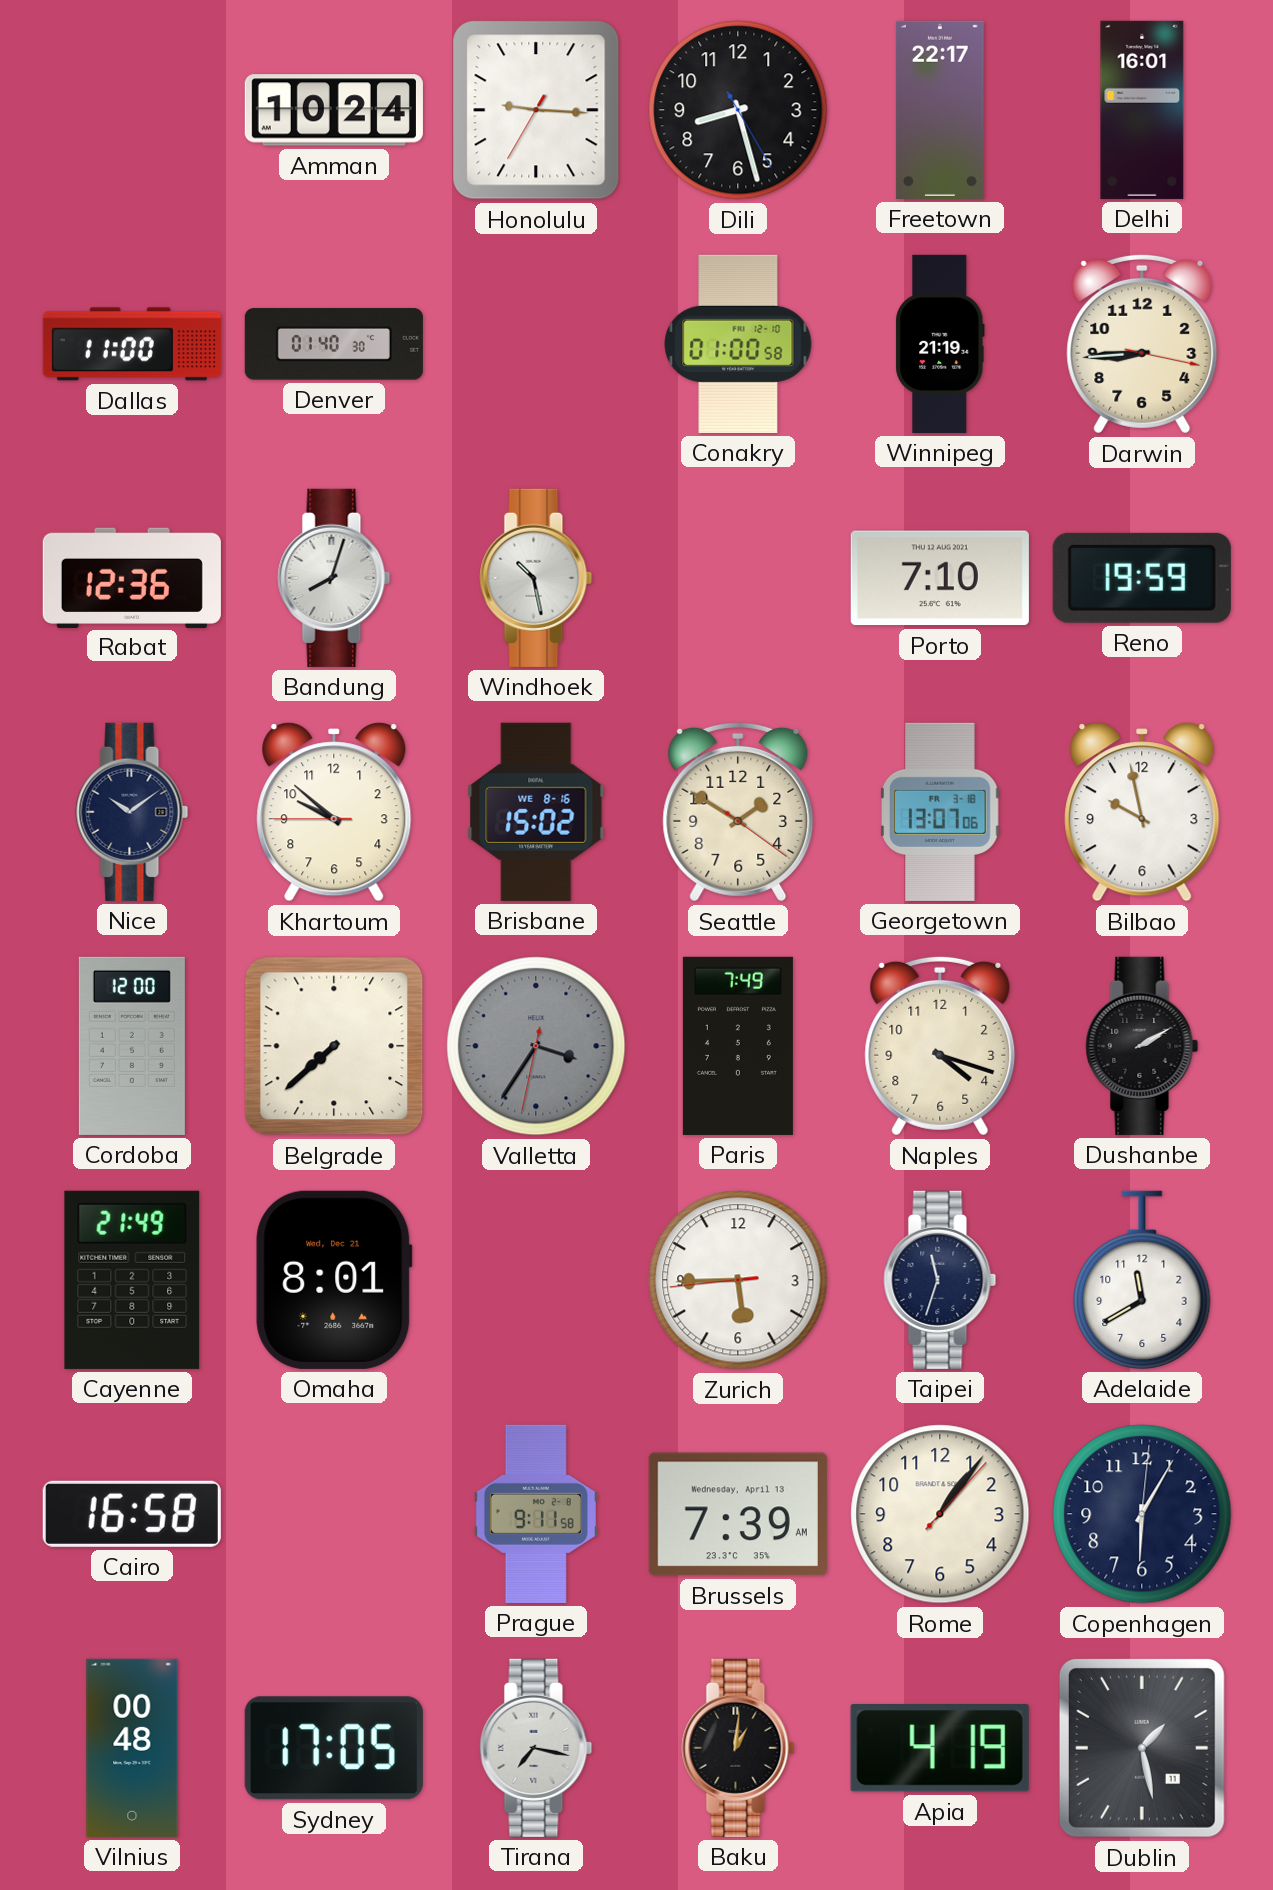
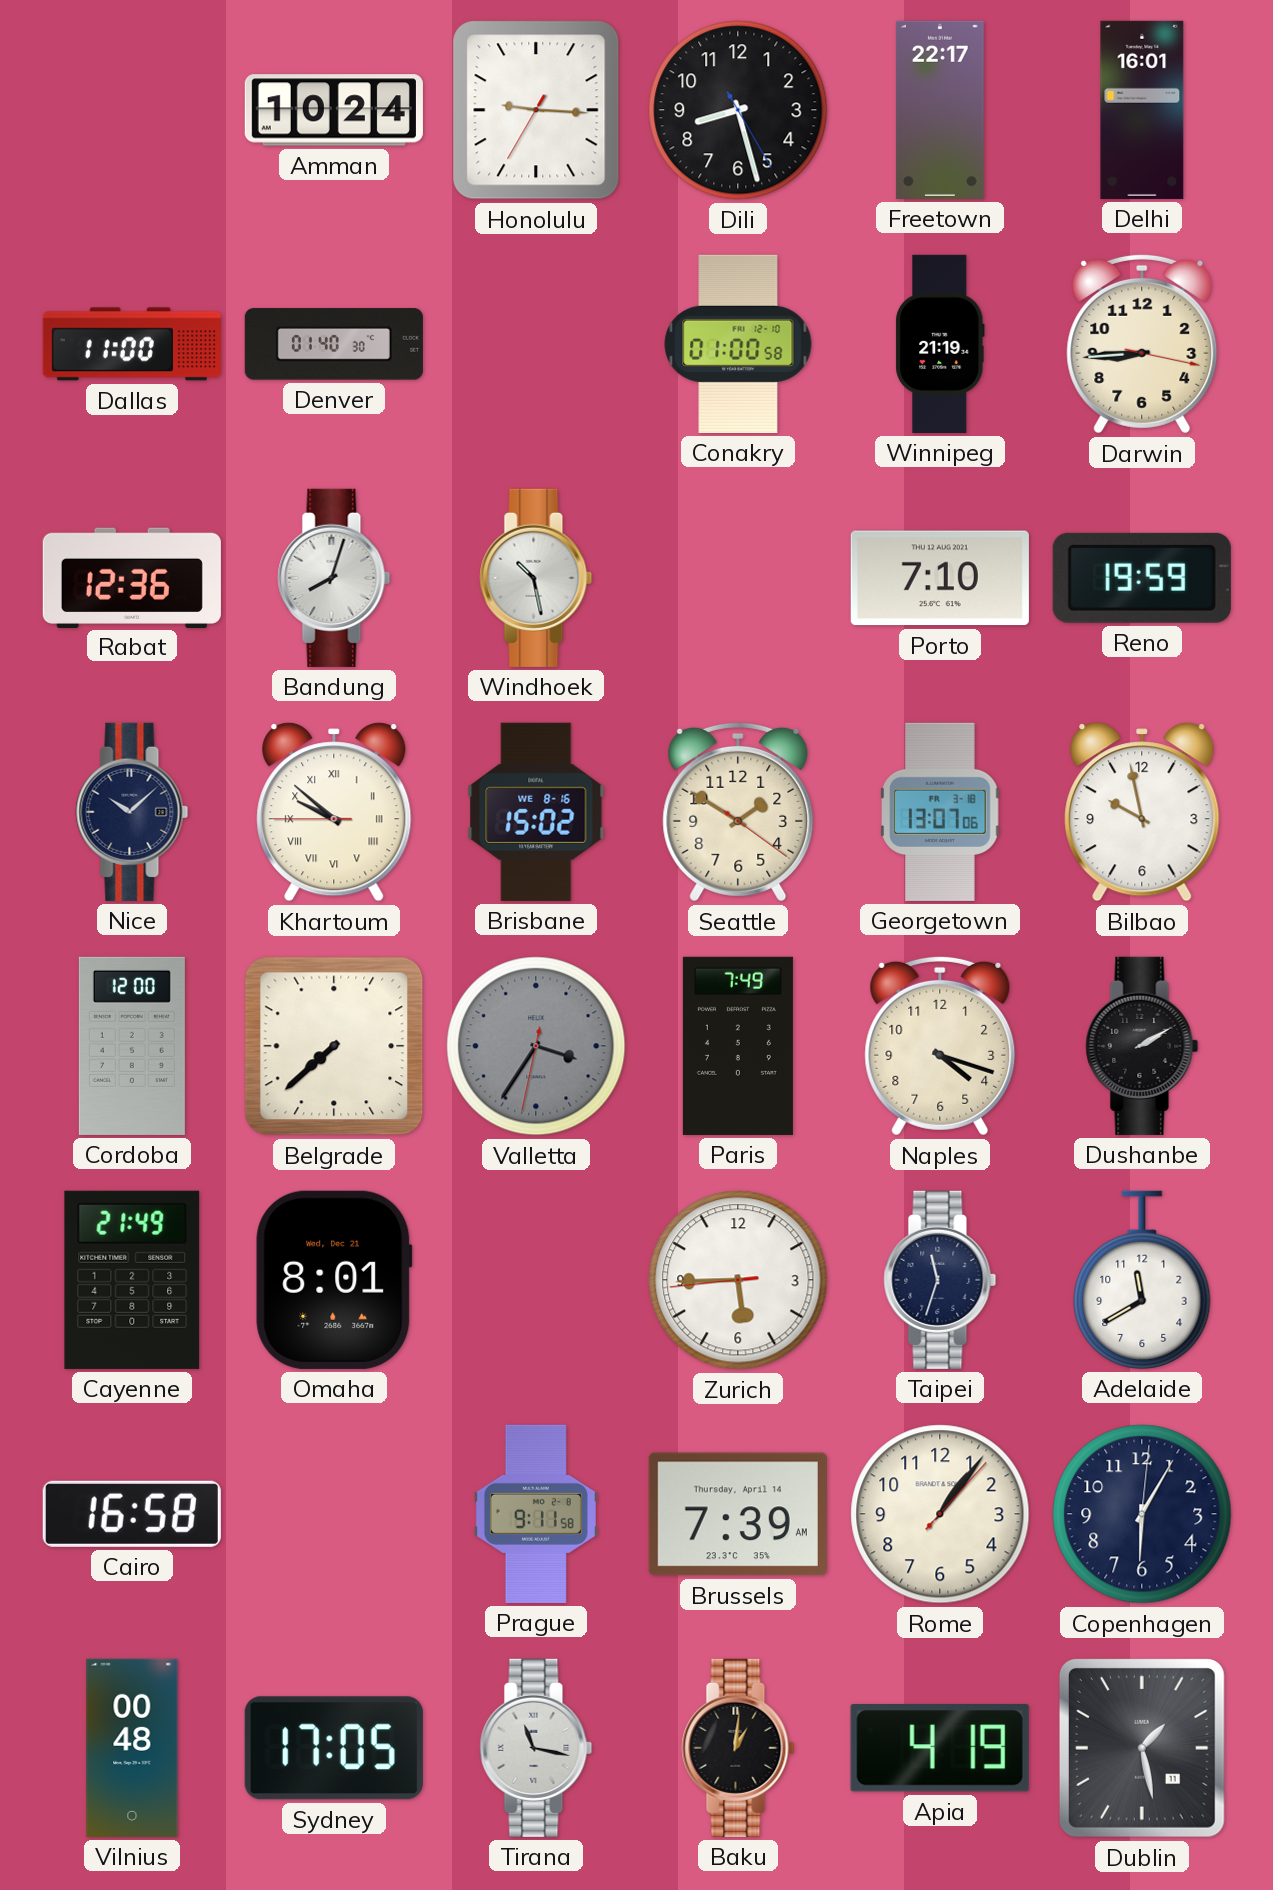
Nice: 10:09 -> 10:08 (132, 812)
Khartoum numerals: Arabic -> Roman (334, 812)
Brussels date: Wednesday, April 13 -> Thursday, April 14 (738, 1514)
Tirana: 7:17 -> 11:17 (536, 1748)
